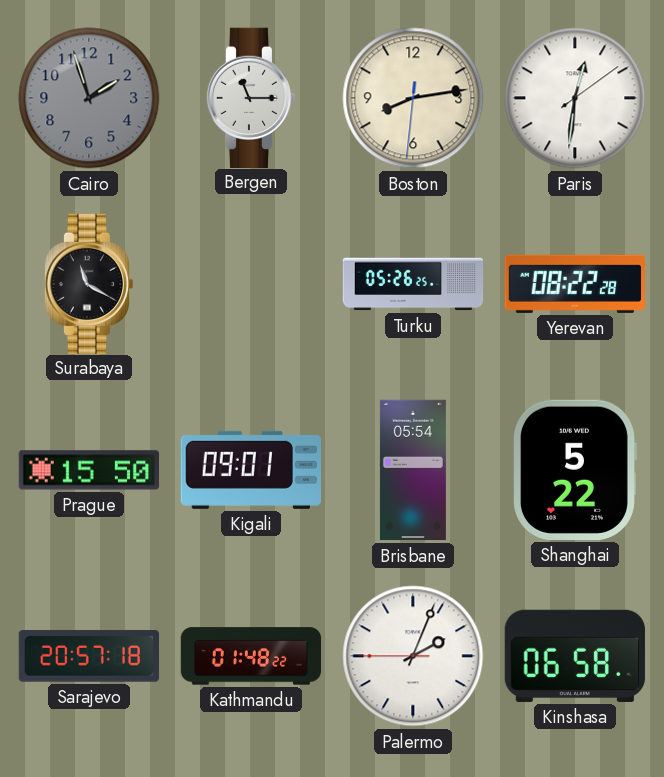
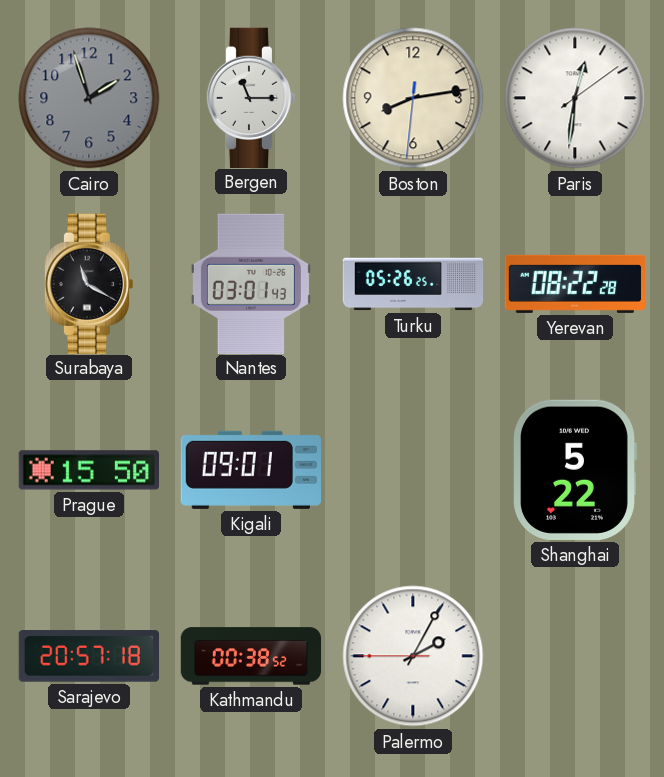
Nantes: none -> 03:01 (251, 283)
Brisbane: 05:54 -> none (413, 470)
Kathmandu: 01:48 -> 00:38 (251, 656)
Palermo: 2:03 -> 2:04 (413, 656)
Kinshasa: 06:58 -> none (574, 656)
